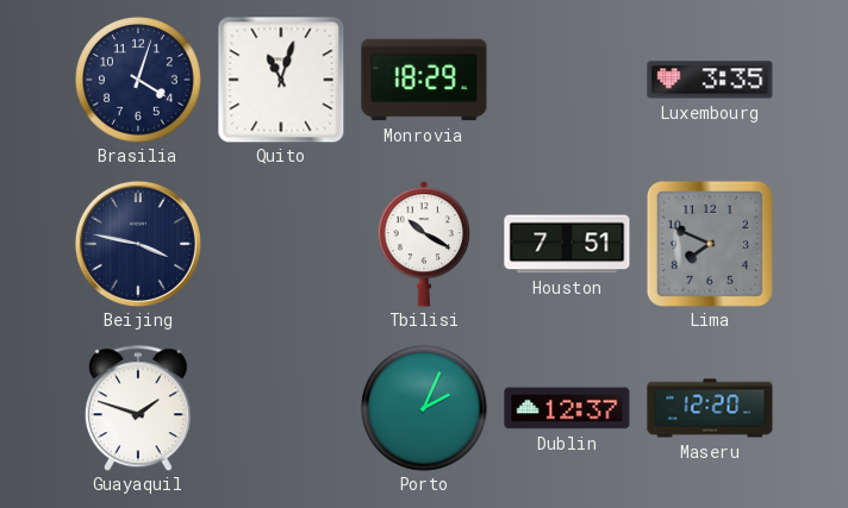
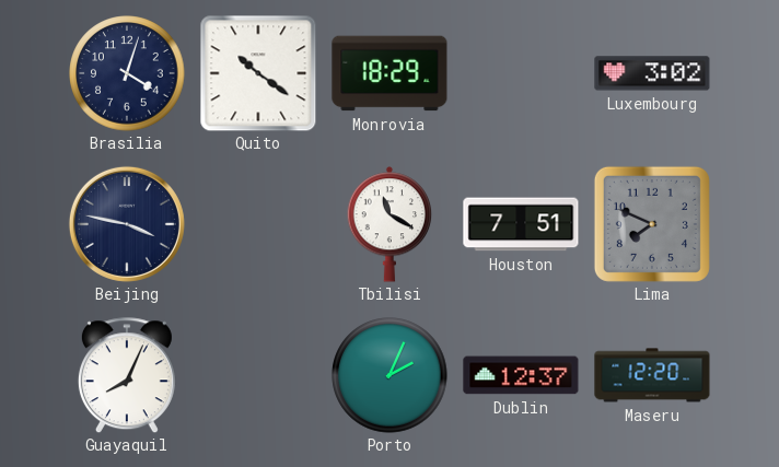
Quito: 11:03 -> 10:21 (258, 73)
Luxembourg: 3:35 -> 3:02 (652, 73)
Tbilisi: 10:20 -> 11:20 (389, 224)
Guayaquil: 1:48 -> 8:04 (127, 375)
